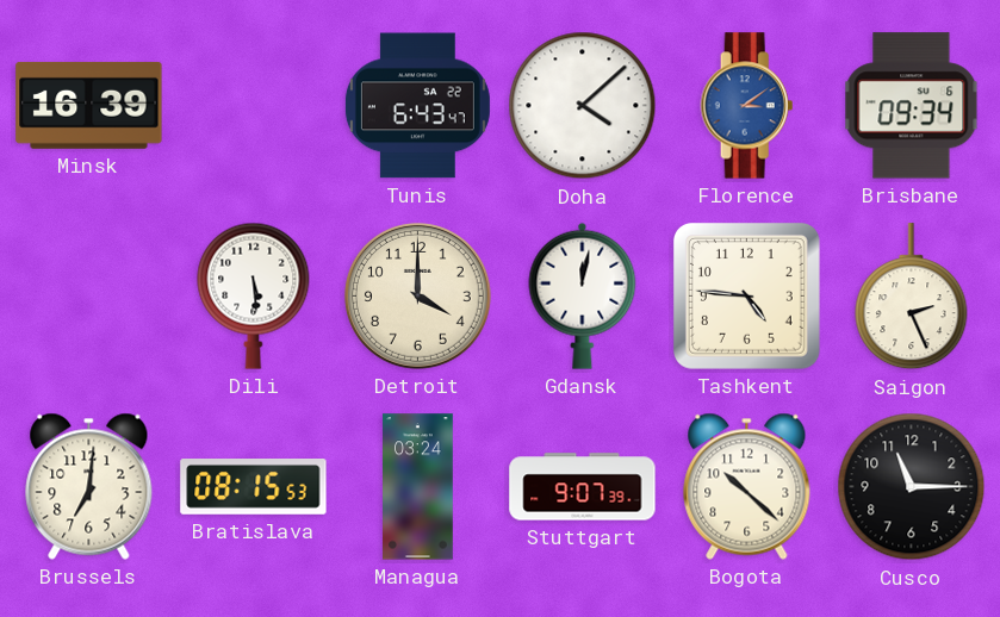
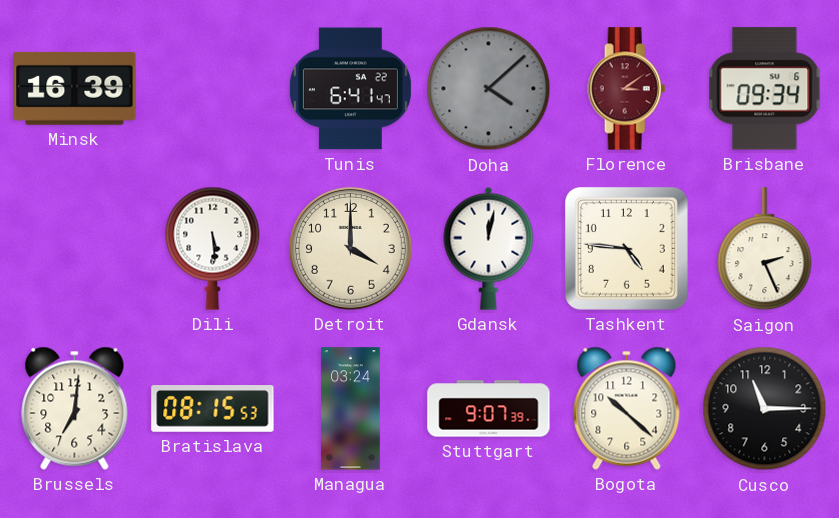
Tunis: 6:43 -> 6:41 (350, 89)
Doha dial: white -> grey (489, 89)
Florence dial: blue -> burgundy (627, 89)
